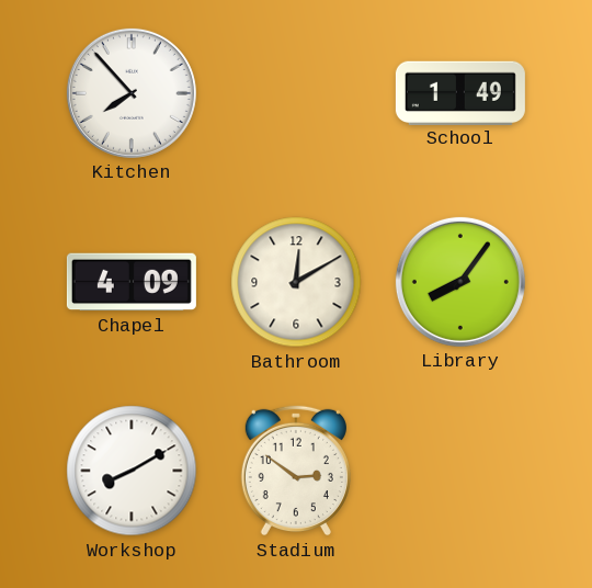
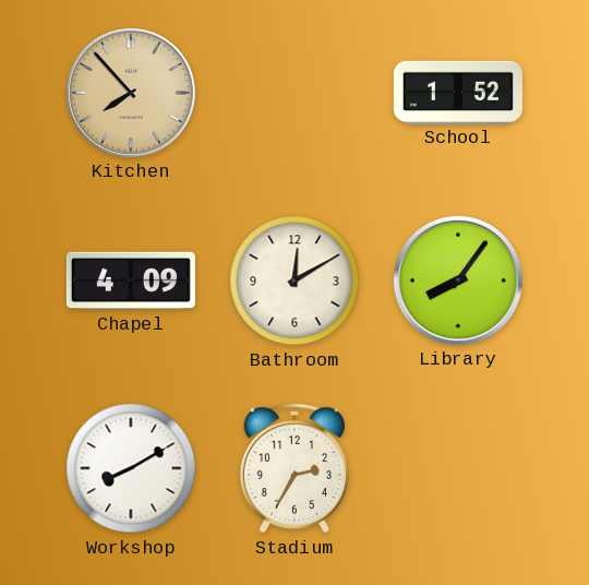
Kitchen dial: white -> champagne (131, 93)
School: 1:49 -> 1:52 (458, 92)
Stadium: 2:51 -> 2:35 (294, 468)
